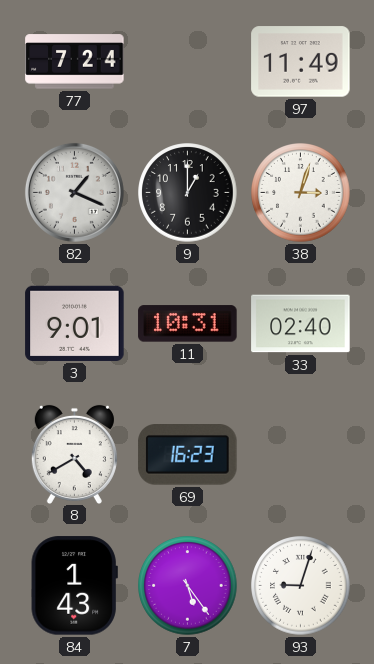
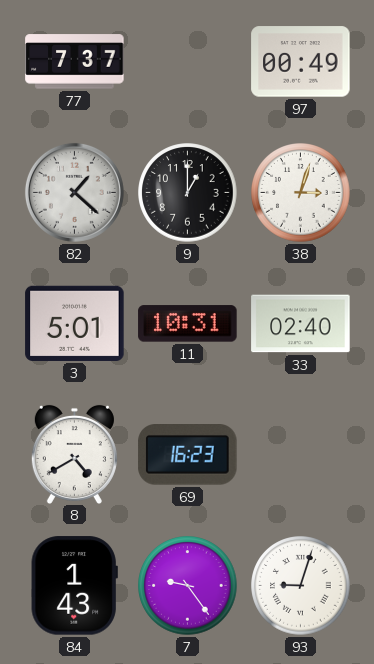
77: 7:24 -> 7:37 (75, 62)
97: 11:49 -> 00:49 (301, 62)
82: 1:19 -> 1:22 (74, 192)
3: 9:01 -> 5:01 (75, 323)
7: 5:24 -> 9:24 (188, 586)
